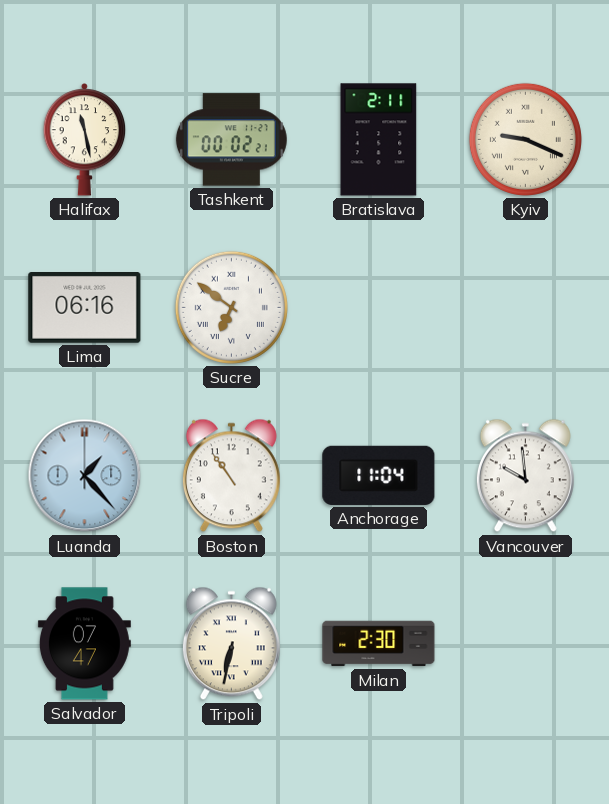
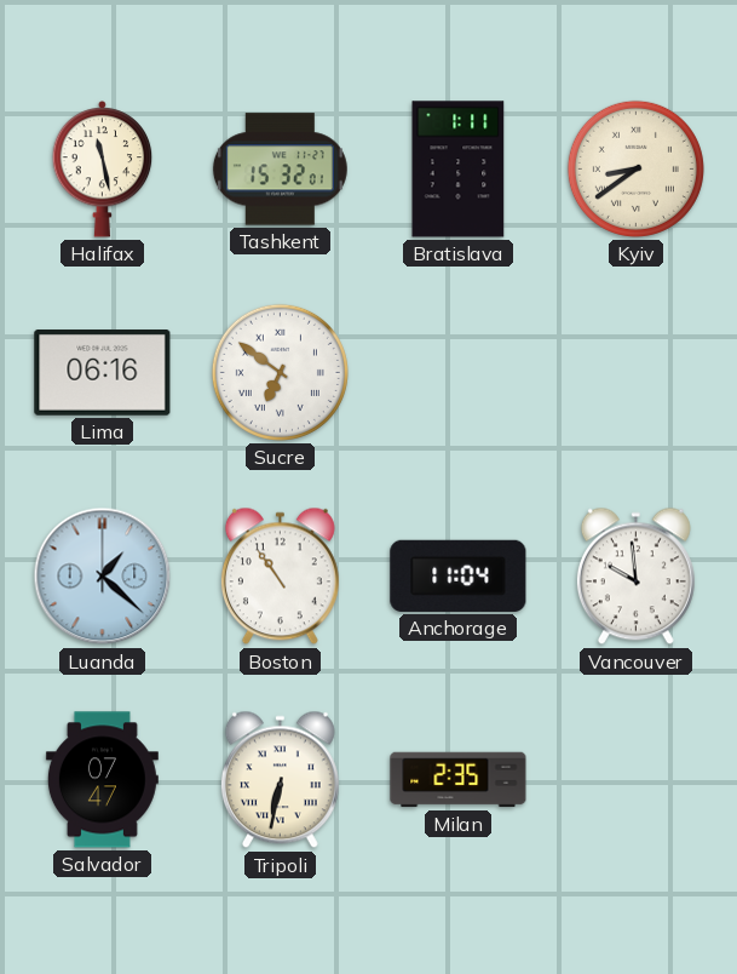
Tashkent: 00:02 -> 15:32 (280, 170)
Bratislava: 2:11 -> 1:11 (459, 170)
Kyiv: 9:19 -> 8:39 (635, 168)
Luanda: 1:23 -> 1:22 (103, 577)
Milan: 2:30 -> 2:35 (459, 780)
